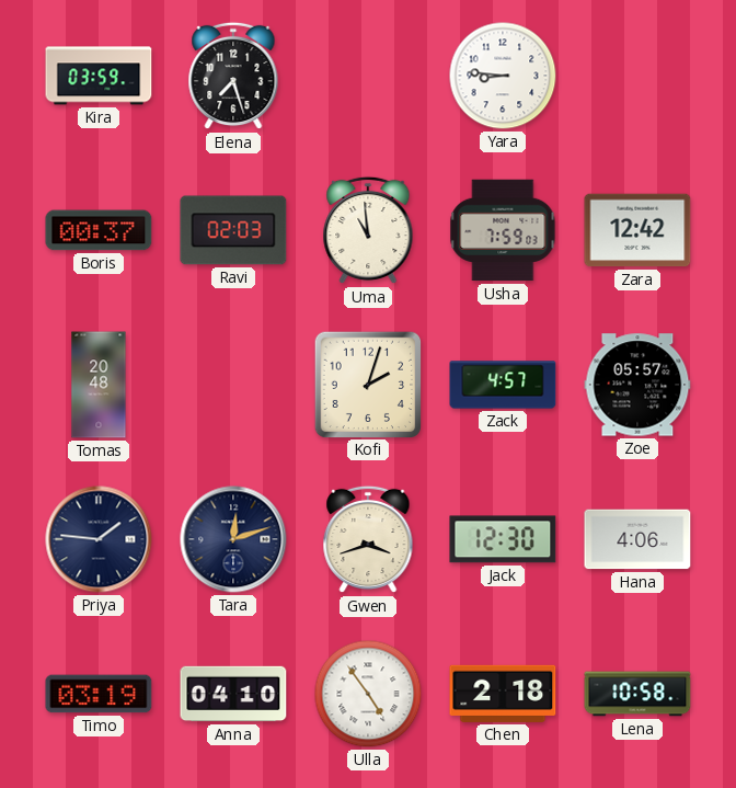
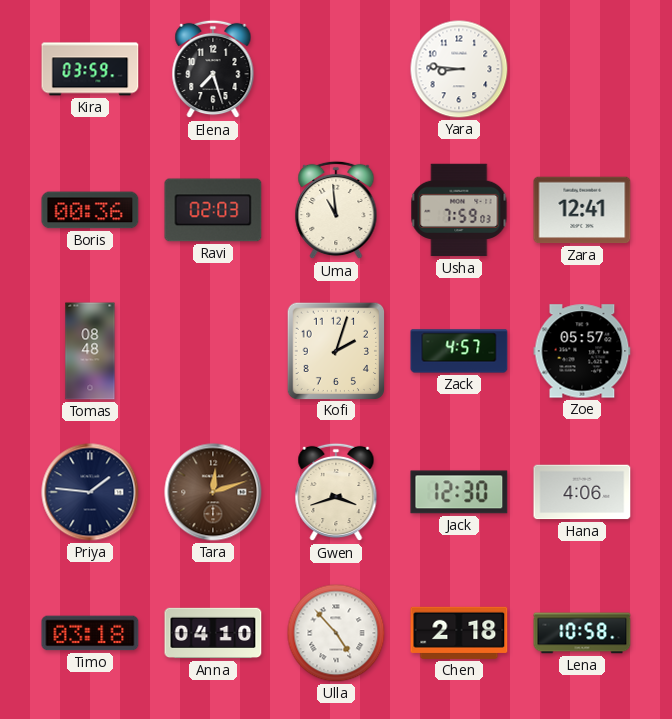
Boris: 00:37 -> 00:36 (90, 210)
Zara: 12:42 -> 12:41 (582, 210)
Tomas: 20:48 -> 08:48 (90, 351)
Tara dial: navy -> brown (213, 492)
Timo: 03:19 -> 03:18 (90, 633)
Ulla: 4:54 -> 4:53 (336, 633)
